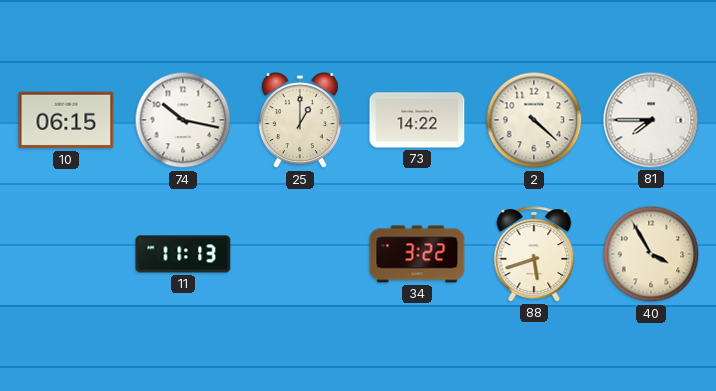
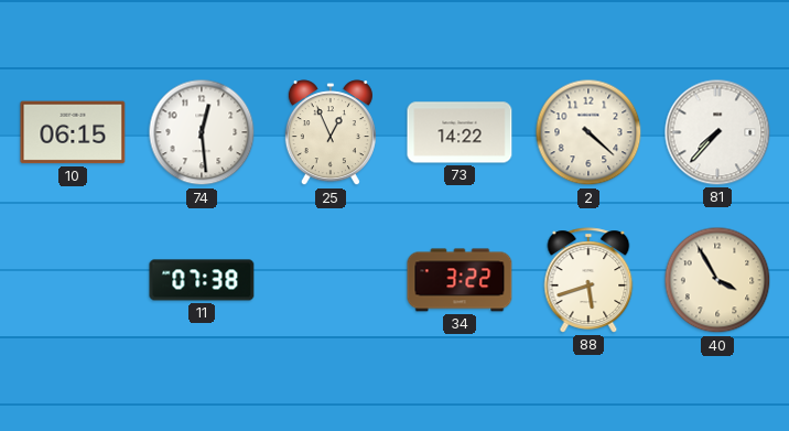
74: 10:17 -> 12:29 (202, 132)
25: 1:00 -> 12:56 (331, 133)
81: 7:45 -> 7:37 (717, 132)
11: 11:13 -> 07:38 (202, 280)
